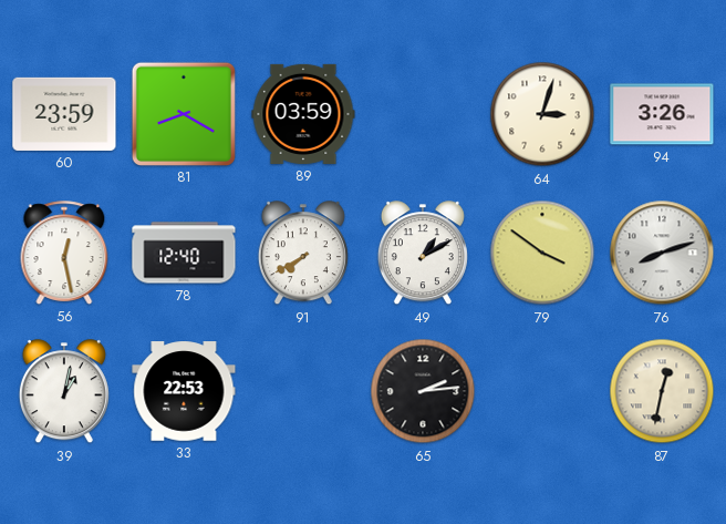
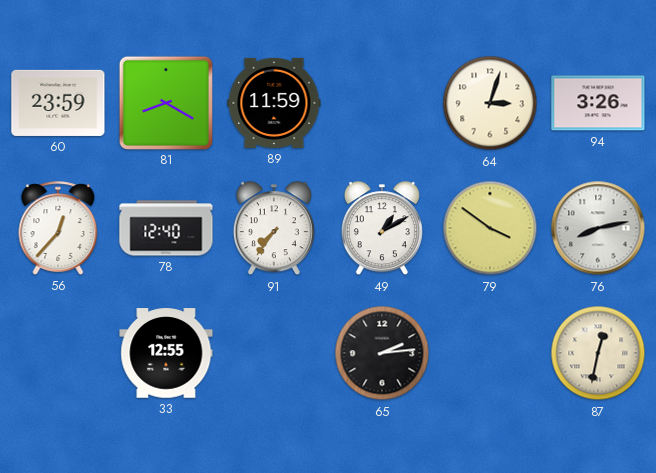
89: 03:59 -> 11:59 (274, 103)
56: 12:28 -> 12:37 (58, 228)
91: 7:40 -> 7:36 (274, 229)
76: 8:12 -> 8:13 (598, 228)
39: 1:02 -> none (64, 392)
33: 22:53 -> 12:55 (166, 353)
